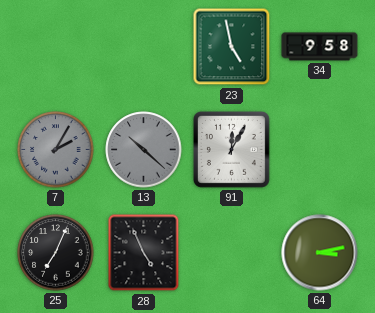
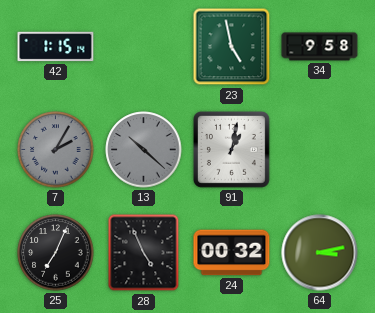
42: none -> 1:15 (56, 47)
91: 12:05 -> 1:02 (231, 149)
24: none -> 00:32 (232, 253)
